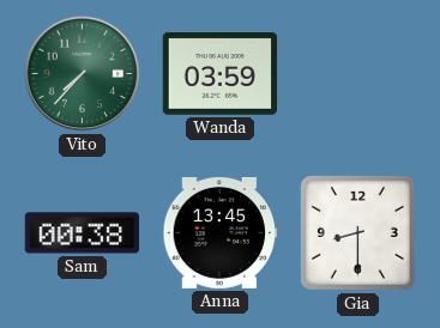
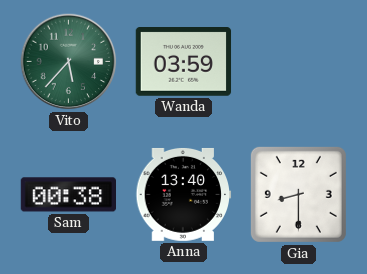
Vito: 7:37 -> 5:37 (69, 62)
Anna: 13:45 -> 13:40 (184, 194)
